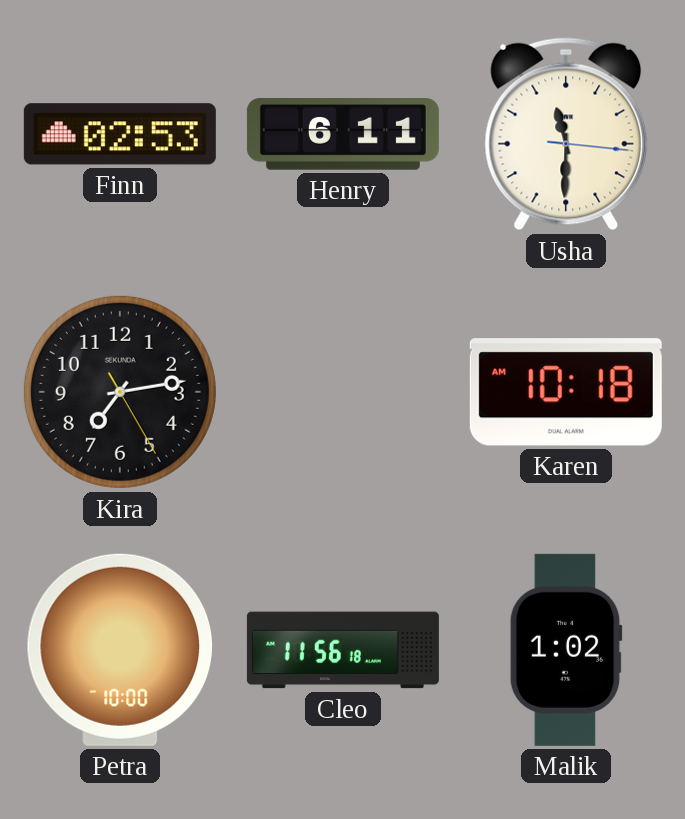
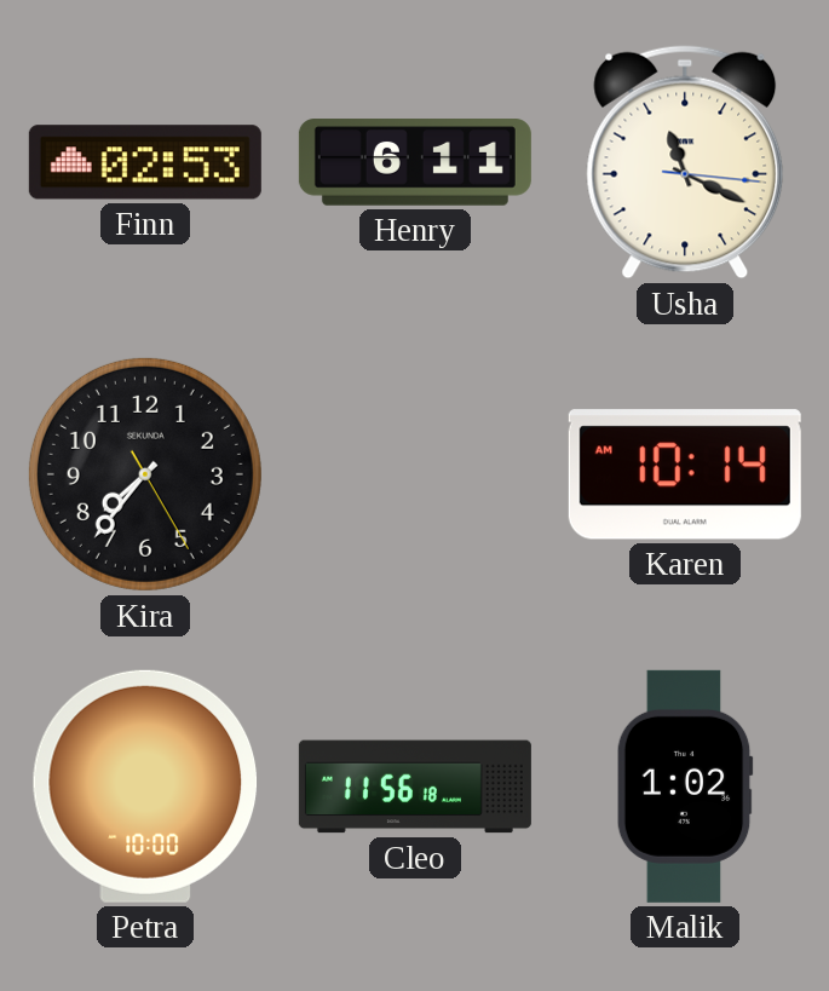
Usha: 11:30 -> 11:19 (685, 162)
Kira: 7:13 -> 7:36 (145, 474)
Karen: 10:18 -> 10:14 (685, 474)
